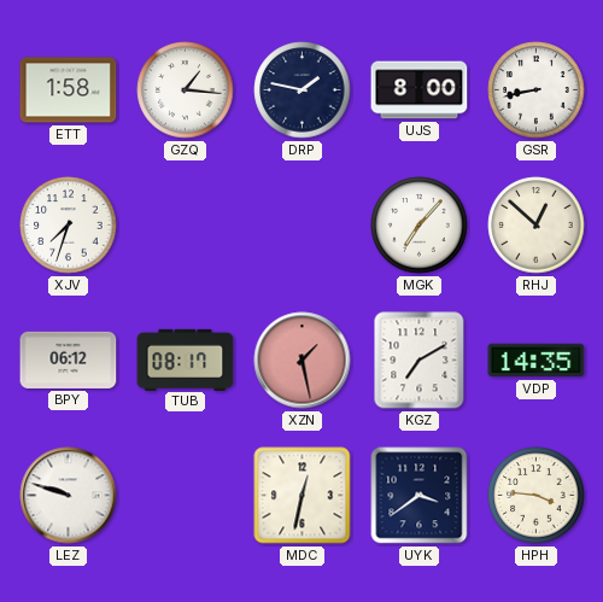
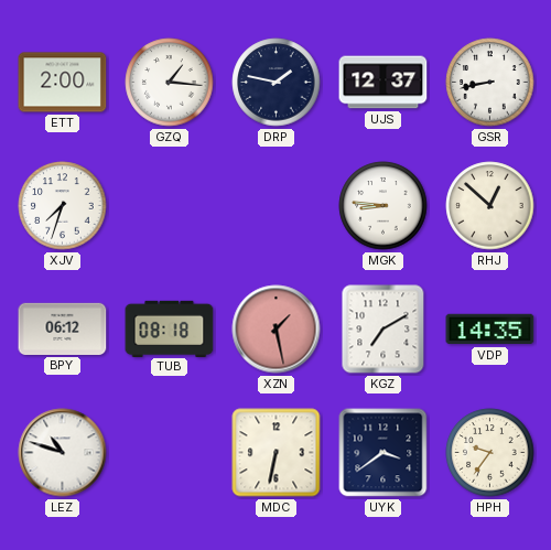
ETT: 1:58 -> 2:00 (63, 83)
UJS: 8:00 -> 12:37 (383, 83)
MGK: 7:07 -> 8:46 (383, 206)
TUB: 08:17 -> 08:18 (170, 328)
LEZ: 9:48 -> 10:48 (63, 453)
MDC: 12:32 -> 6:32 (277, 453)
HPH: 3:46 -> 9:36 (490, 453)
